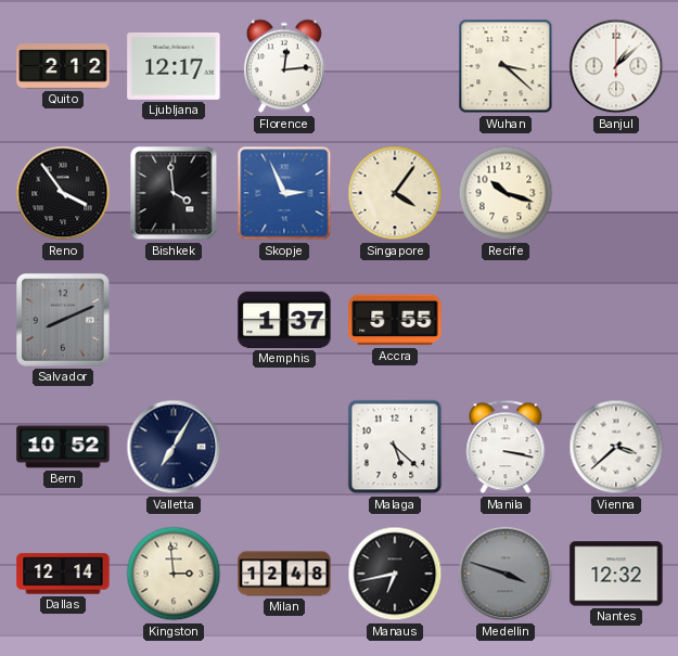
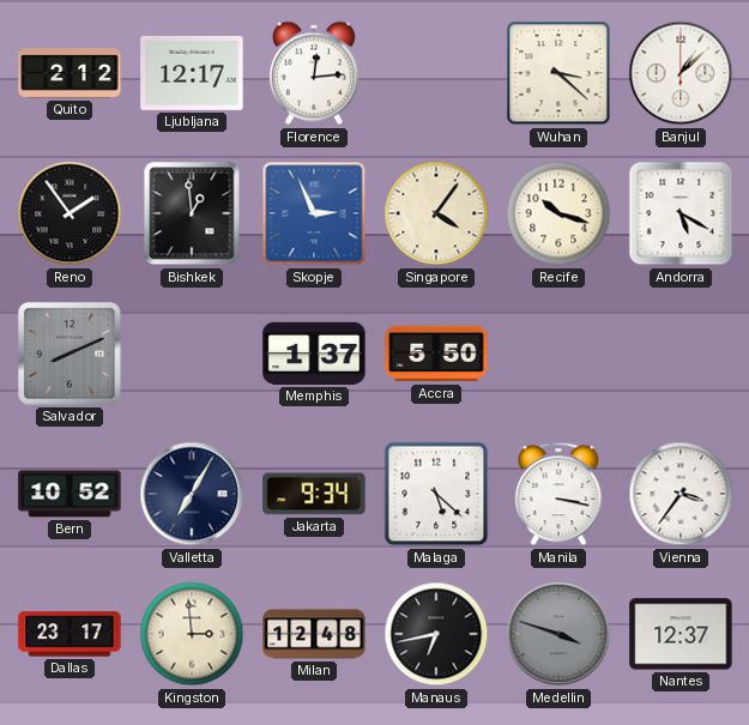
Reno: 3:54 -> 1:54 (70, 213)
Bishkek: 3:59 -> 12:59 (192, 213)
Andorra: none -> 5:20 (681, 213)
Accra: 5:55 -> 5:50 (436, 354)
Jakarta: none -> 9:34 (314, 494)
Vienna: 3:38 -> 3:36 (681, 494)
Dallas: 12:14 -> 23:17 (70, 634)
Nantes: 12:32 -> 12:37 (681, 634)
